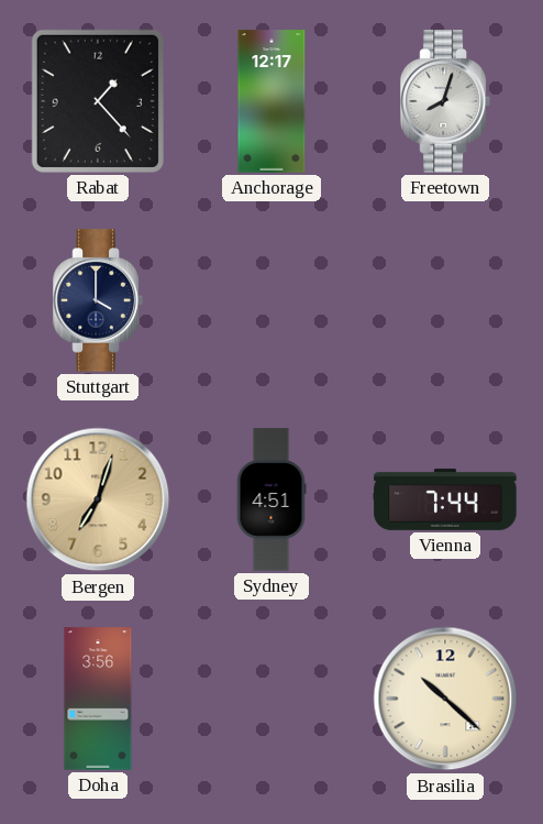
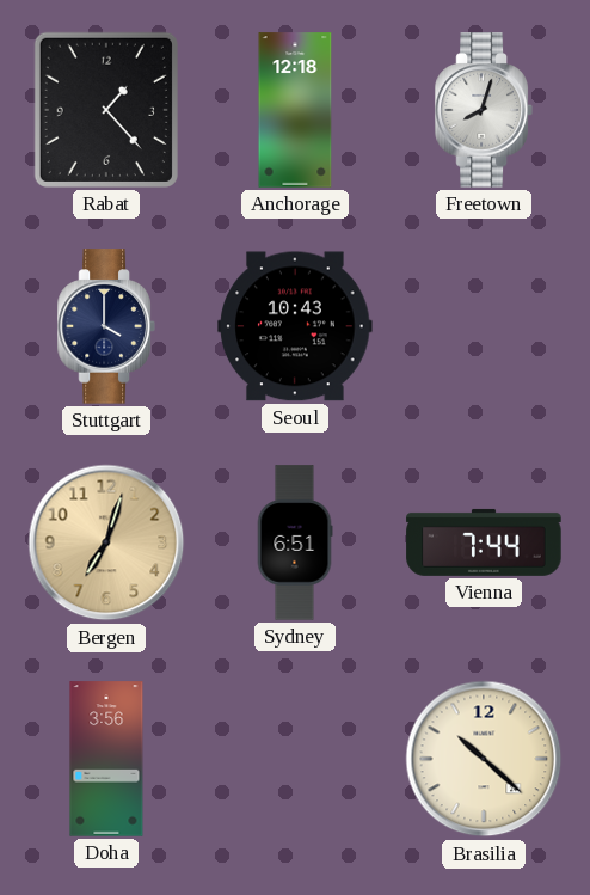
Anchorage: 12:17 -> 12:18 (295, 110)
Seoul: none -> 10:43 (295, 326)
Sydney: 4:51 -> 6:51 (295, 542)
